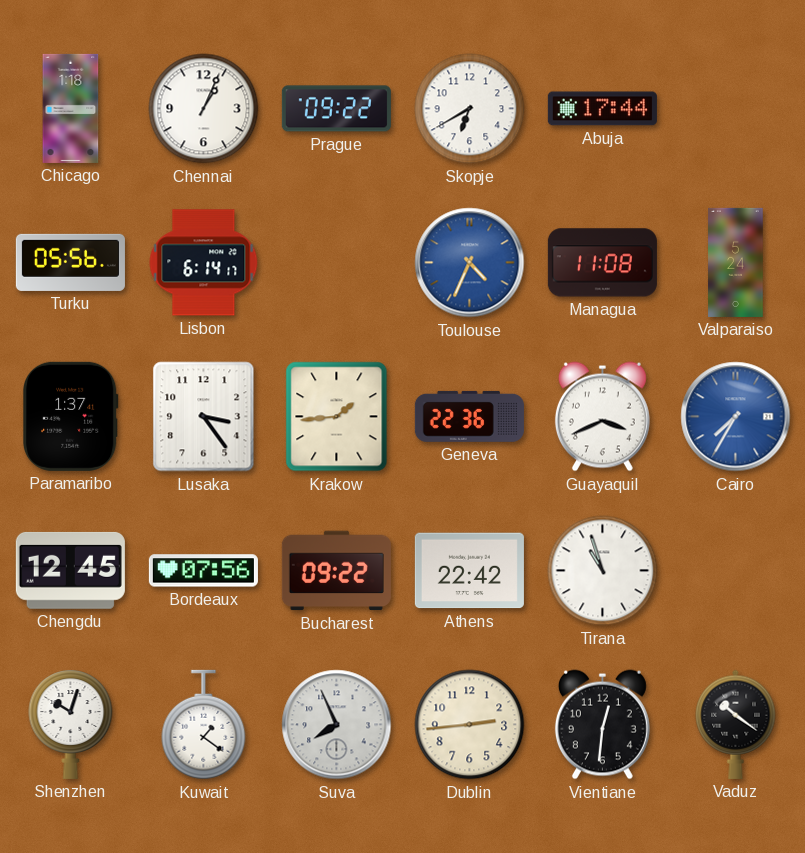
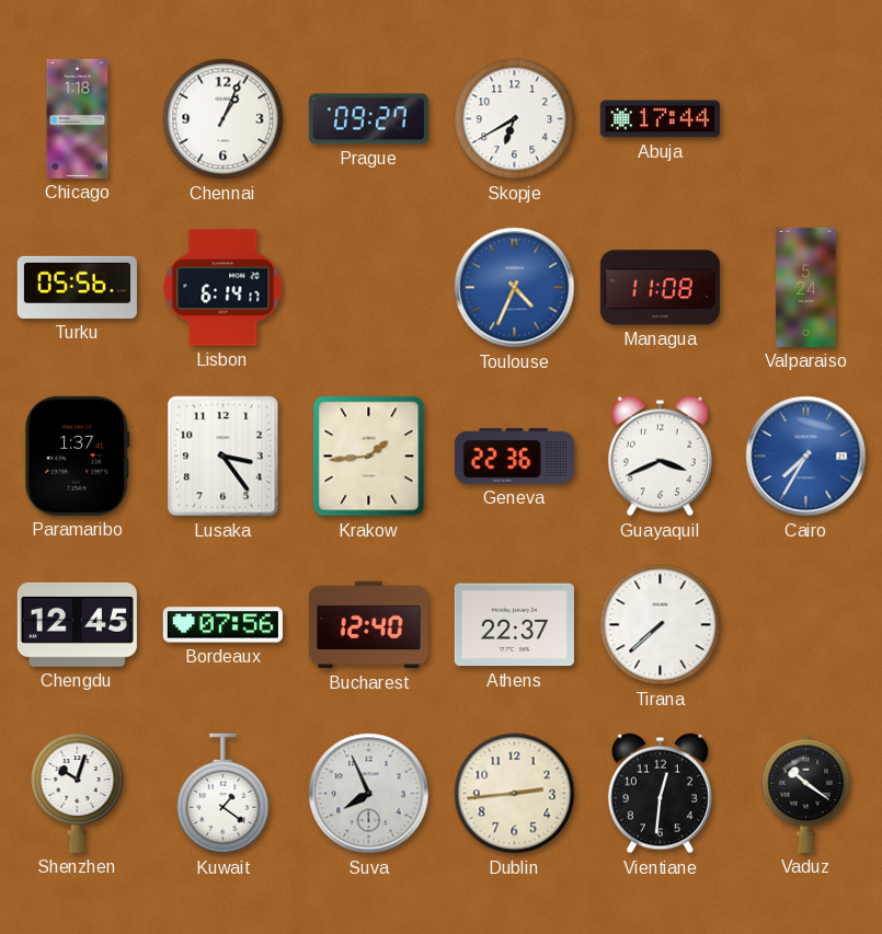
Prague: 09:22 -> 09:27 (368, 119)
Bucharest: 09:22 -> 12:40 (368, 625)
Athens: 22:42 -> 22:37 (514, 625)
Tirana: 10:57 -> 7:38 (661, 625)
